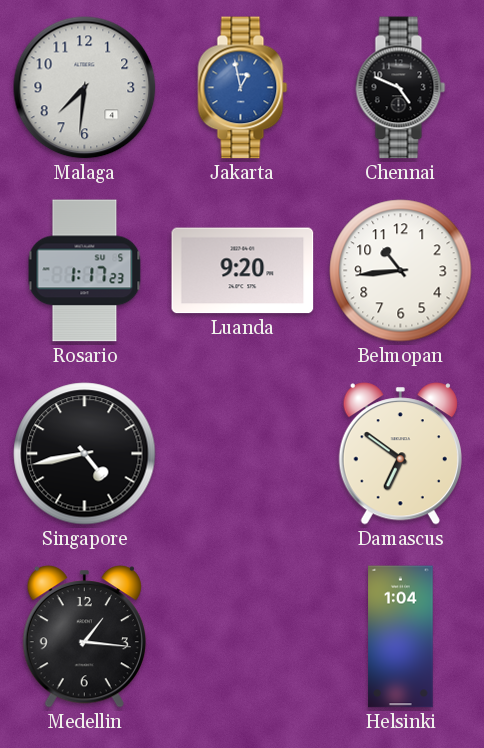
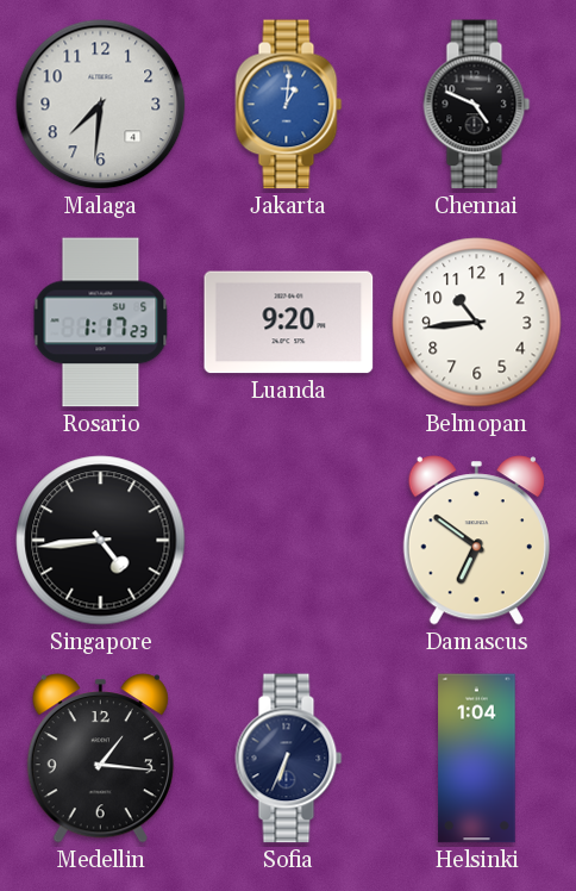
Jakarta: 12:58 -> 1:01 (289, 105)
Singapore: 4:43 -> 4:44 (101, 541)
Sofia: none -> 6:34 (289, 759)
